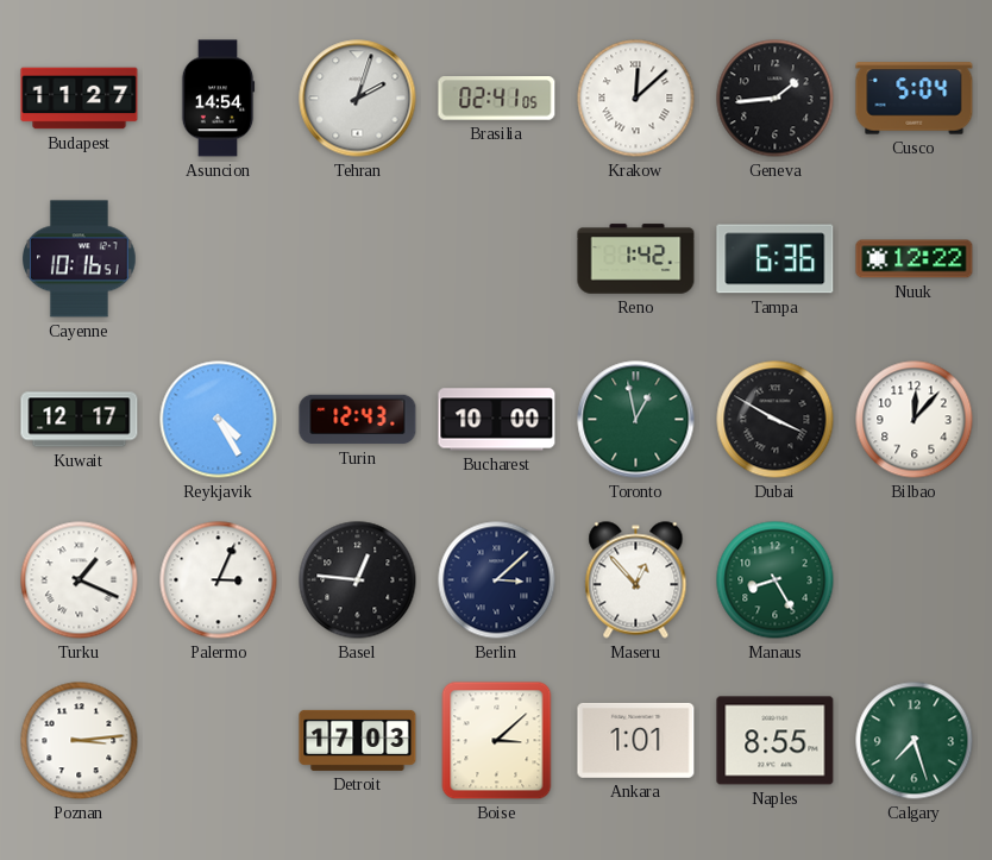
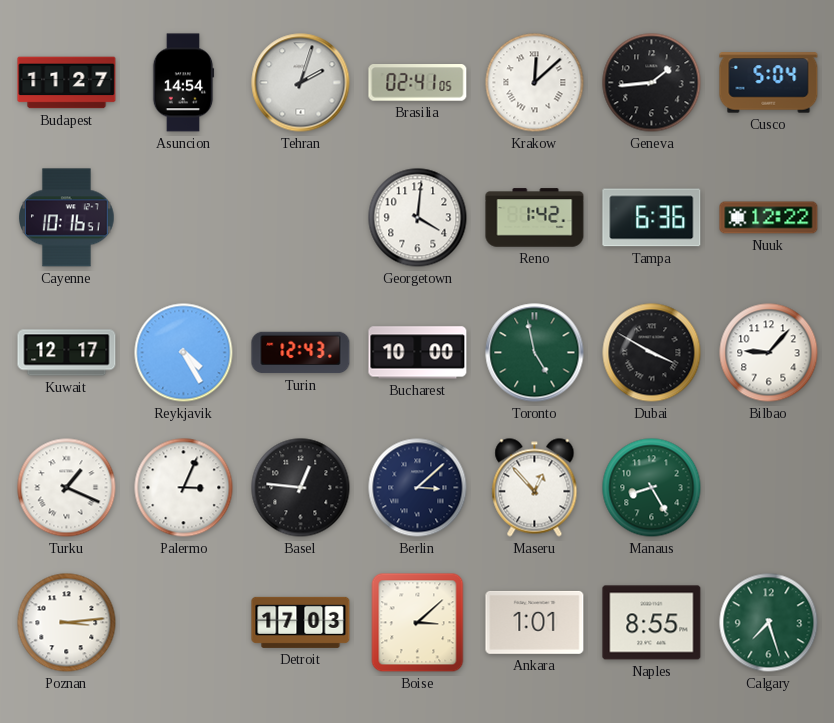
Georgetown: none -> 4:01 (418, 218)
Toronto: 12:58 -> 4:58 (535, 353)
Bilbao: 12:07 -> 9:07 (769, 353)
